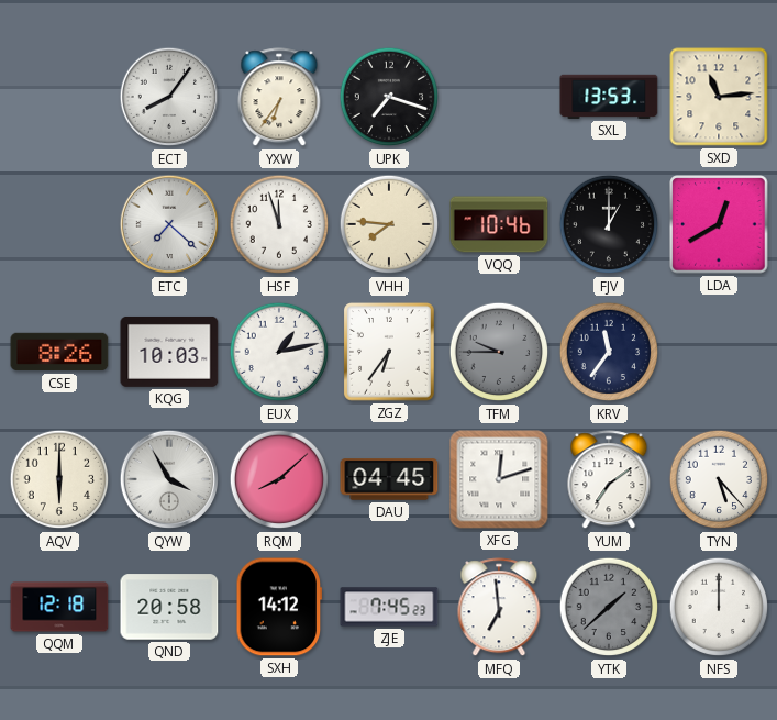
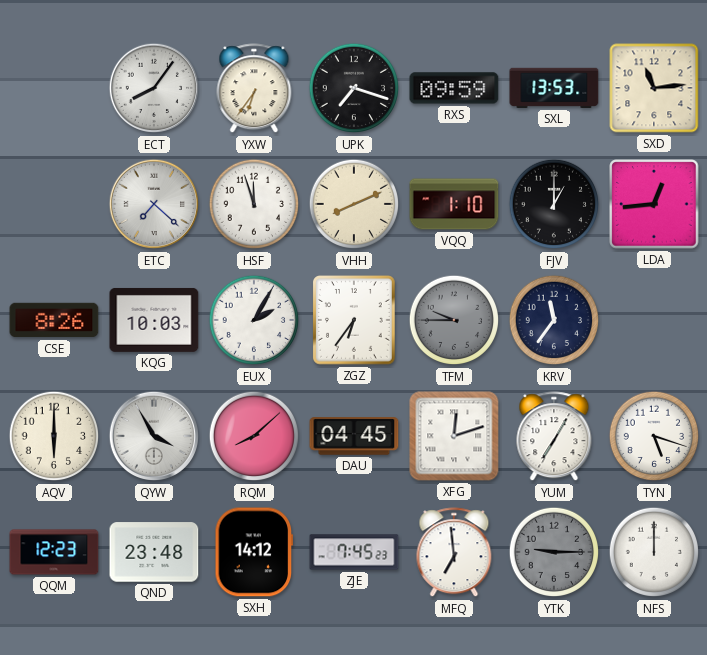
RXS: none -> 09:59 (454, 88)
VHH: 7:46 -> 8:11 (354, 204)
VQQ: 10:46 -> 1:10 (454, 204)
LDA: 12:40 -> 12:44 (654, 204)
EUX: 1:13 -> 2:05 (254, 320)
YUM: 7:09 -> 7:05 (554, 437)
TYN: 5:23 -> 5:18 (654, 436)
QQM: 12:18 -> 12:23 (54, 552)
QND: 20:58 -> 23:48 (154, 552)
YTK: 1:38 -> 9:15 (554, 552)
